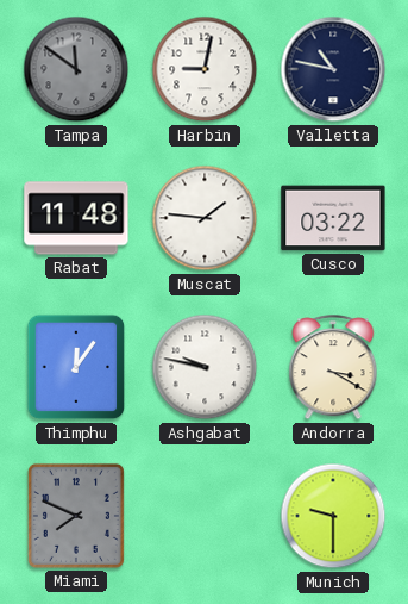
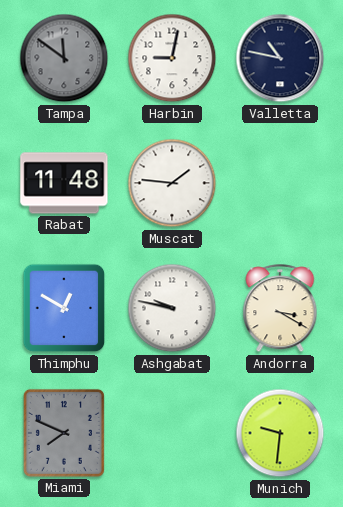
Cusco: 03:22 -> none (333, 218)
Thimphu: 12:06 -> 12:50 (64, 308)
Munich: 9:30 -> 9:31 (280, 433)
